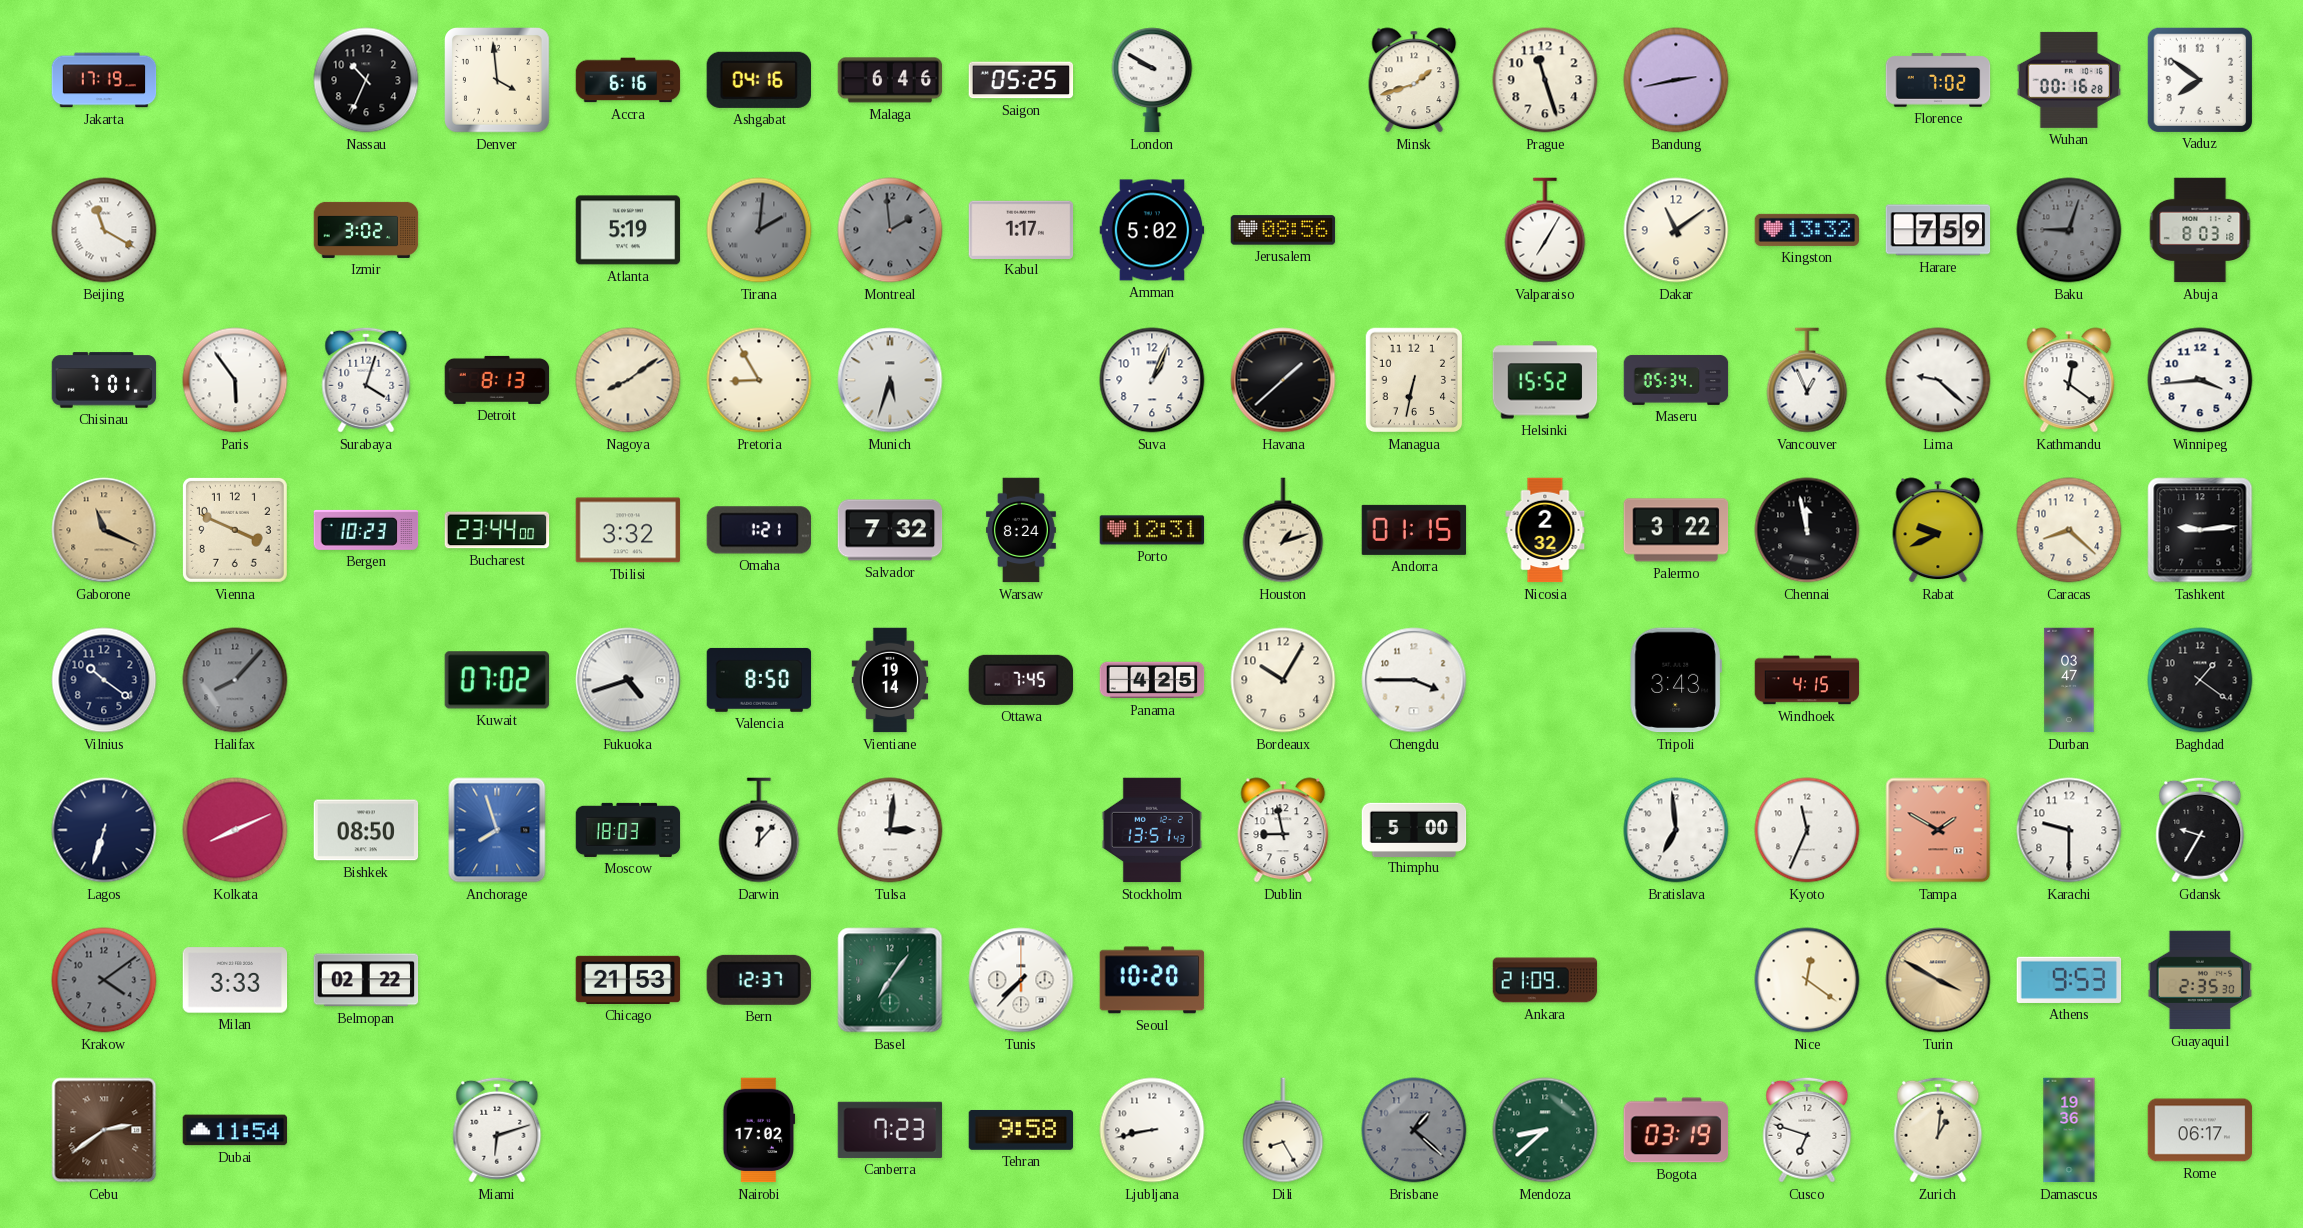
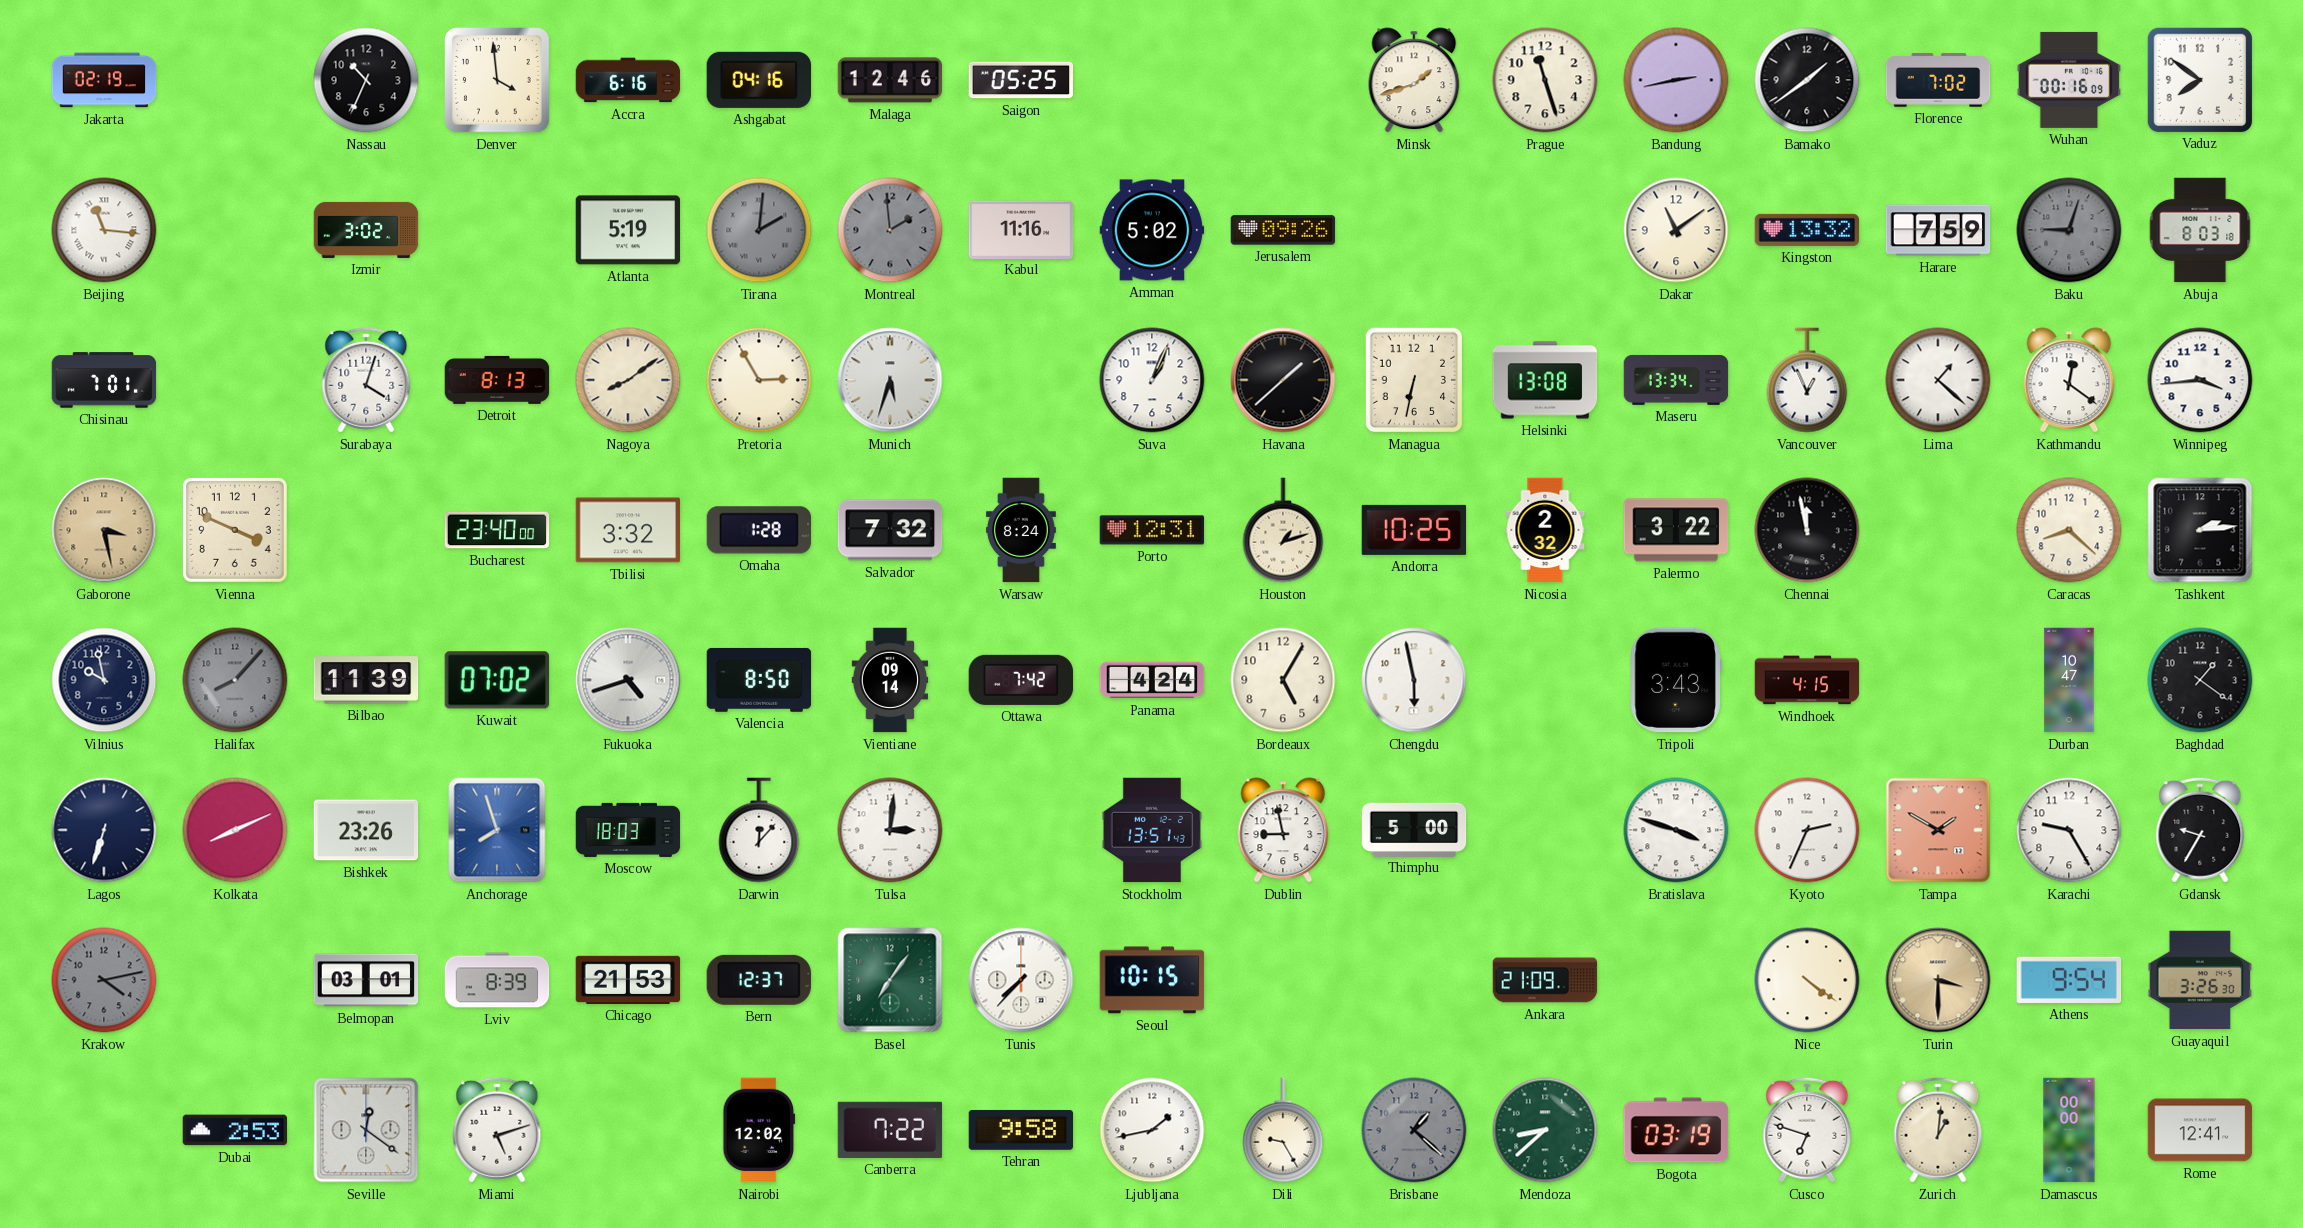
Jakarta: 17:19 -> 02:19 (104, 80)
Malaga: 6:46 -> 12:46 (890, 80)
London: 9:50 -> none (1152, 80)
Bamako: none -> 1:39 (1807, 80)
Wuhan: 00:16:28 -> 00:16:09 (2069, 80)
Beijing: 11:20 -> 11:16 (104, 230)
Kabul: 1:17 -> 11:16 (1021, 229)
Jerusalem: 08:56 -> 09:26 (1283, 230)
Valparaiso: 7:05 -> none (1545, 230)
Paris: 5:54 -> none (235, 380)
Pretoria: 8:55 -> 2:55 (759, 380)
Helsinki: 15:52 -> 13:08 (1545, 380)
Maseru: 05:34 -> 13:34 (1676, 380)
Lima: 9:22 -> 1:22 (1938, 380)
Gaborone: 11:19 -> 3:28 (104, 530)
Bergen: 10:23 -> none (366, 530)
Bucharest: 23:44 -> 23:40 (497, 530)
Omaha: 1:21 -> 1:28 (758, 530)
Andorra: 01:15 -> 10:25 (1414, 530)
Rabat: 9:41 -> none (1938, 530)
Tashkent: 9:14 -> 2:14 (2200, 530)
Vilnius: 10:21 -> 9:58 (104, 680)
Bilbao: none -> 11:39 (366, 680)
Vientiane: 19:14 -> 09:14 (890, 680)
Ottawa: 7:45 -> 7:42 (1021, 680)
Panama: 4:25 -> 4:24 (1152, 680)
Bordeaux: 10:05 -> 5:05 (1283, 680)
Chengdu: 3:45 -> 5:58 (1414, 680)
Durban: 03:47 -> 10:47 (2069, 680)
Bishkek: 08:50 -> 23:26 (366, 830)
Bratislava: 6:59 -> 3:48 (1676, 830)
Kyoto: 11:34 -> 2:34 (1807, 830)
Karachi: 9:30 -> 9:25 (2069, 830)
Krakow: 4:09 -> 4:13 (104, 980)
Milan: 3:33 -> none (235, 980)
Belmopan: 02:22 -> 03:01 (366, 980)
Lviv: none -> 8:39 (497, 980)
Seoul: 10:20 -> 10:15 (1152, 980)
Nice: 12:21 -> 4:21 (1807, 980)
Turin: 3:50 -> 3:30 (1938, 980)
Athens: 9:53 -> 9:54 (2069, 980)
Guayaquil: 2:35 -> 3:26 (2200, 980)
Cebu: 2:39 -> none (104, 1130)
Dubai: 11:54 -> 2:53 (235, 1130)
Seville: none -> 12:21 (366, 1130)
Miami: 6:12 -> 5:12 (497, 1130)
Nairobi: 17:02 -> 12:02 (759, 1130)
Canberra: 7:23 -> 7:22 (890, 1130)
Ljubljana: 8:43 -> 1:43 (1152, 1130)
Dili: 8:25 -> 9:25 (1283, 1130)
Damascus: 19:36 -> 00:00 (2069, 1130)
Rome: 06:17 -> 12:41 (2200, 1130)
